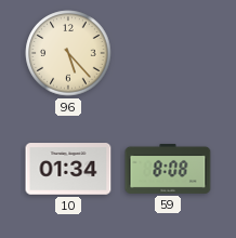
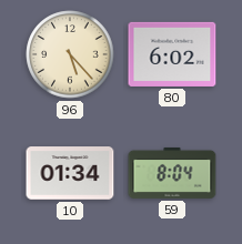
80: none -> 6:02 (172, 54)
59: 8:08 -> 8:04 (172, 173)
